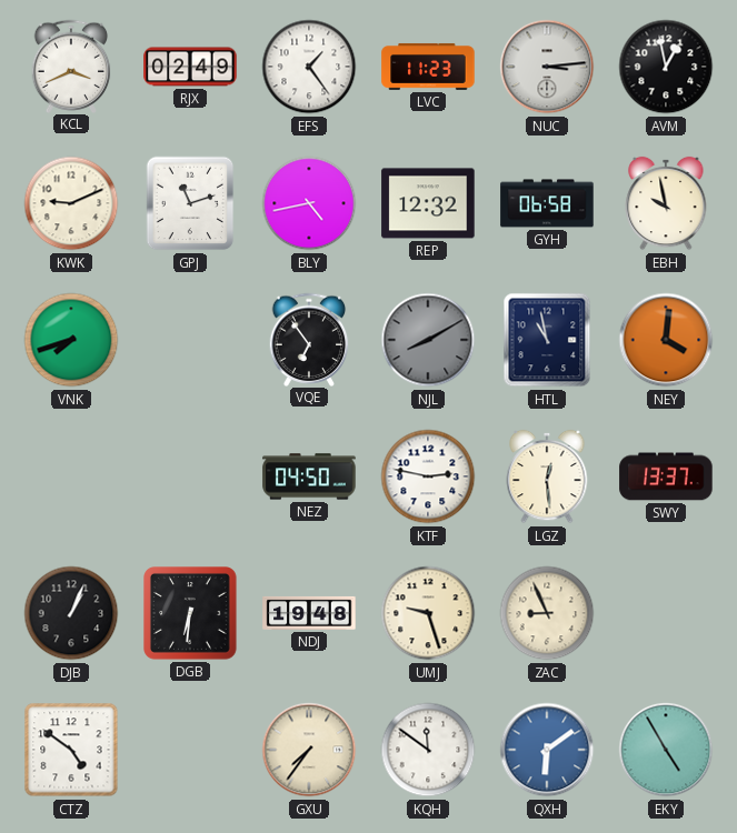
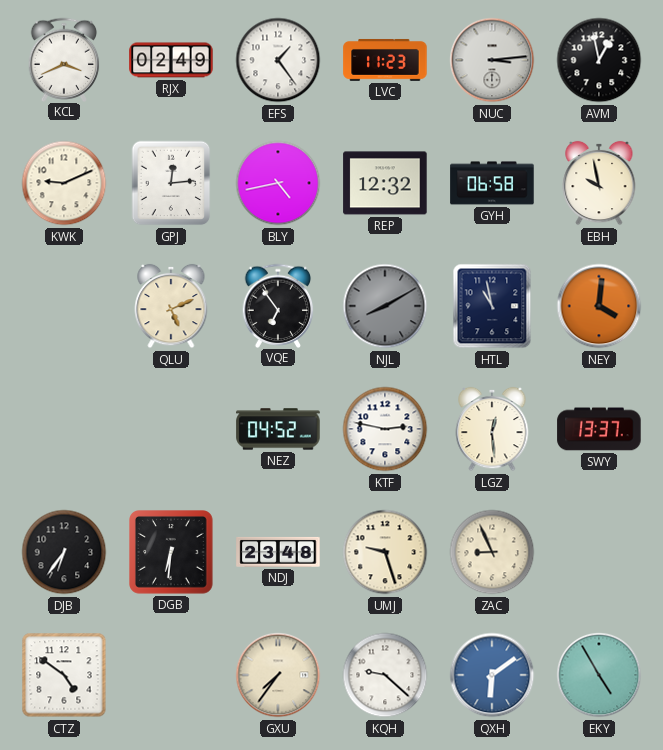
GPJ: 11:12 -> 12:14 (171, 183)
VNK: 7:42 -> none (71, 340)
QLU: none -> 5:11 (171, 306)
NEZ: 04:50 -> 04:52 (278, 429)
DJB: 1:04 -> 6:36 (64, 552)
NDJ: 19:48 -> 23:48 (278, 552)
KQH: 11:51 -> 9:22 (385, 675)
